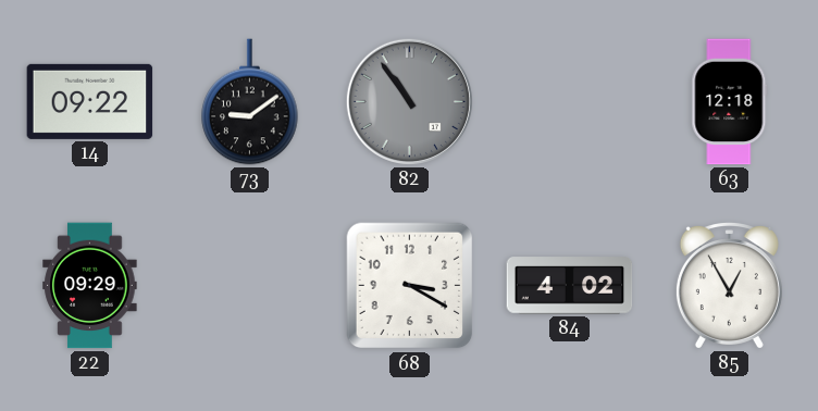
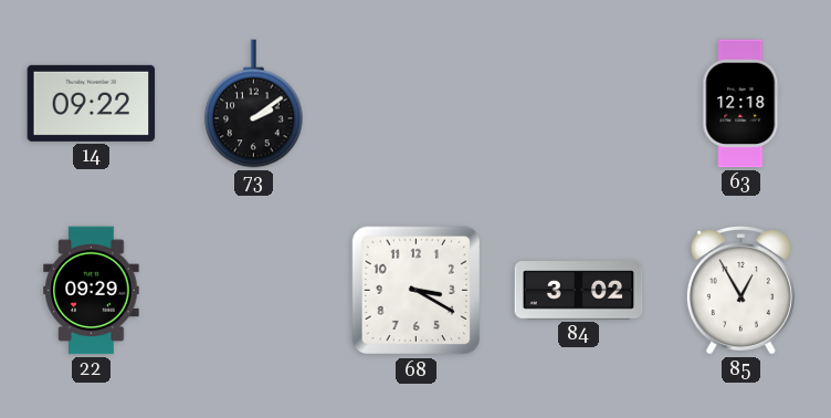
73: 9:09 -> 2:09 (254, 104)
82: 10:54 -> none (409, 101)
84: 4:02 -> 3:02 (579, 291)
